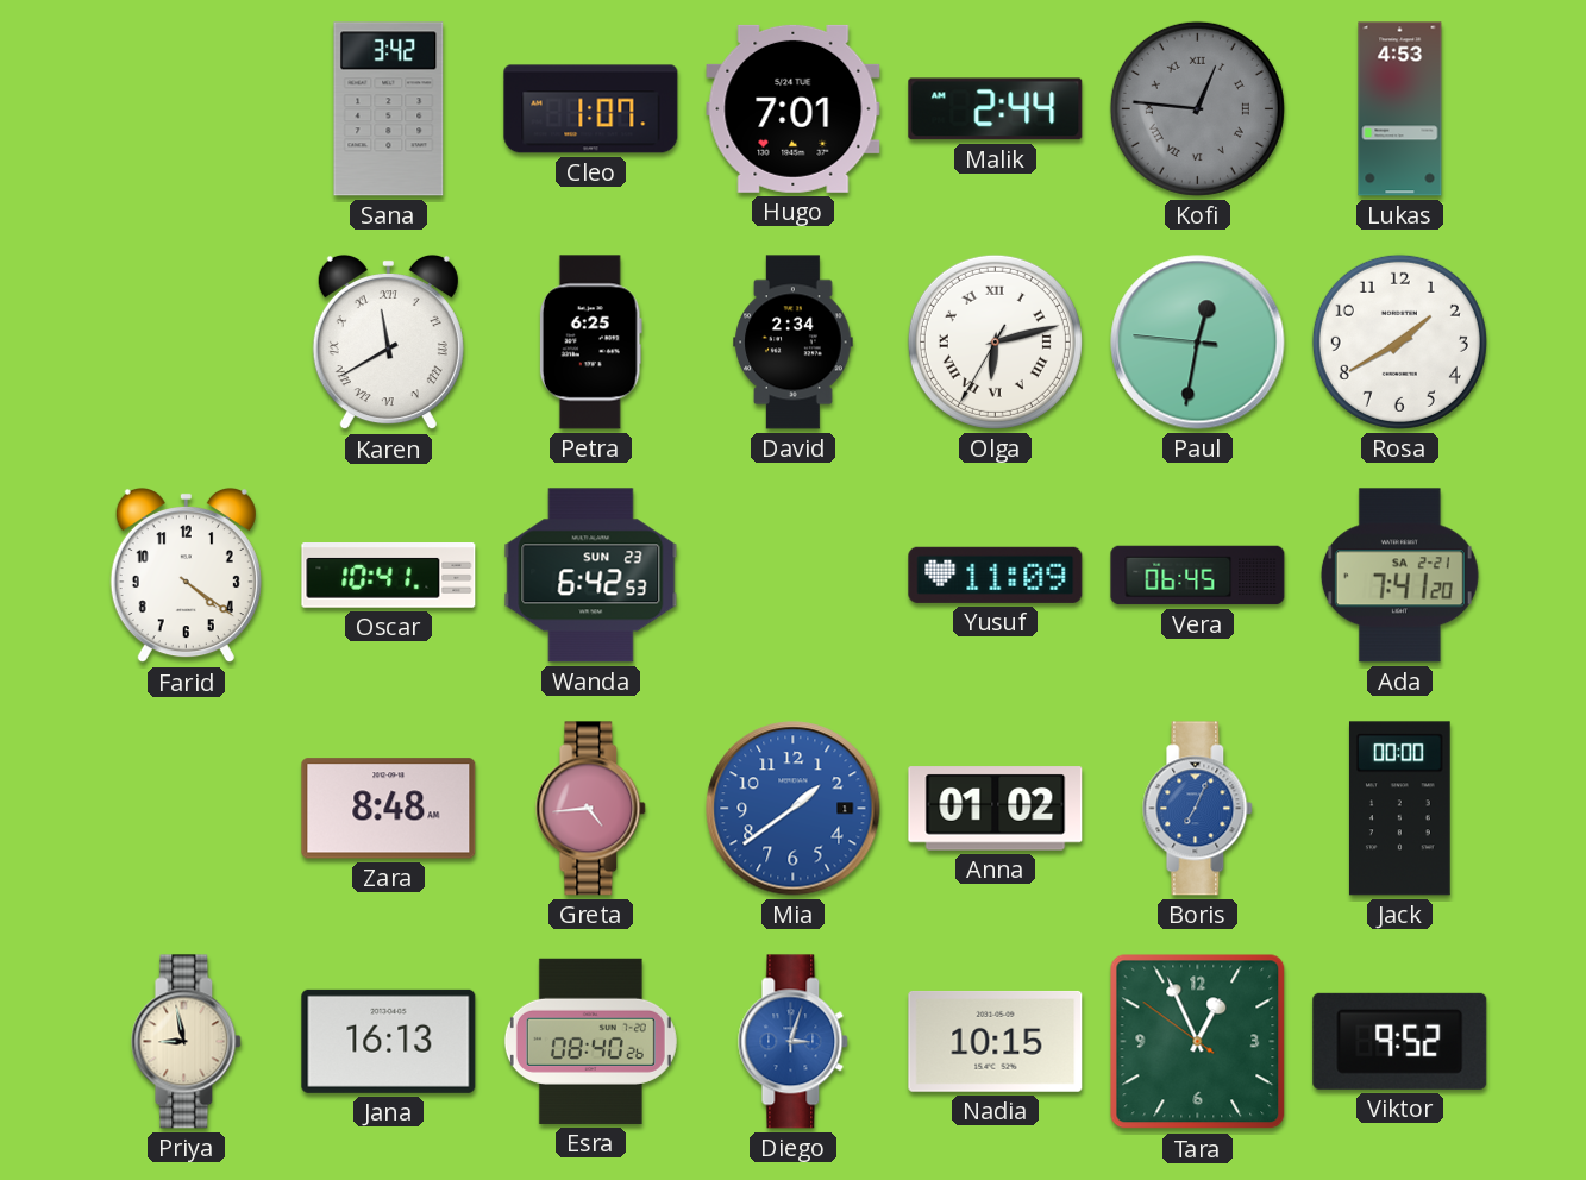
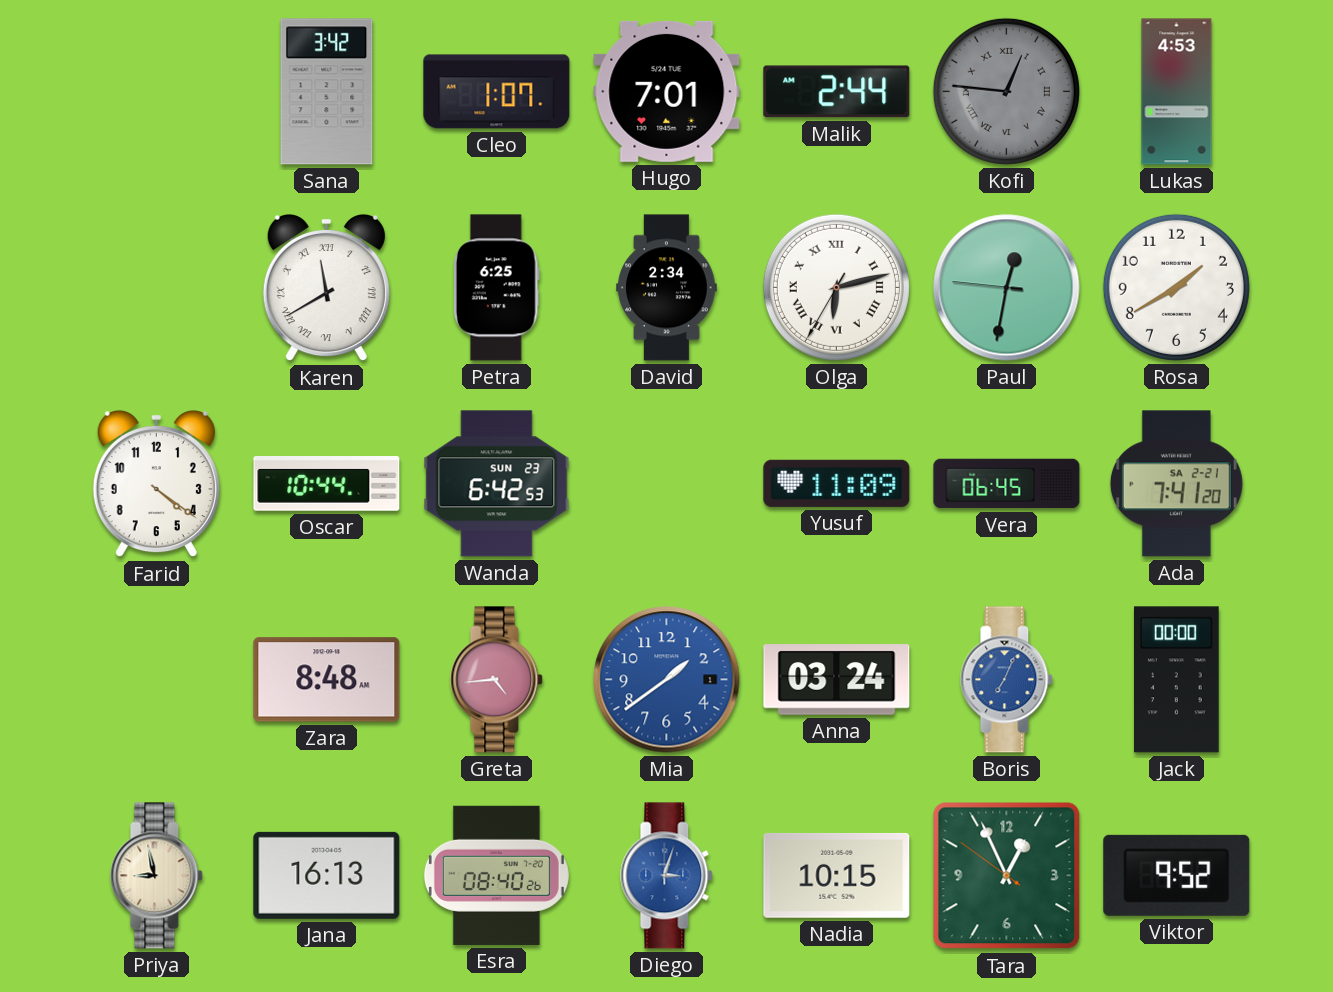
Oscar: 10:41 -> 10:44 (327, 484)
Anna: 01:02 -> 03:24 (837, 680)
